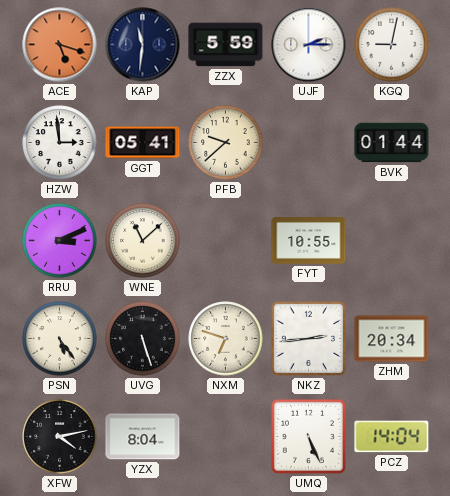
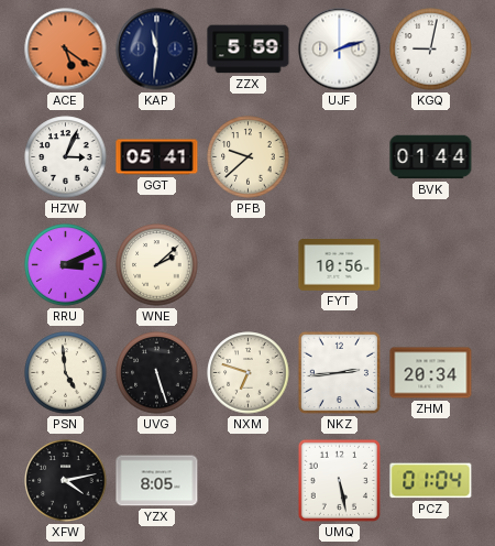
ACE: 5:18 -> 5:21 (66, 50)
UJF: 2:15 -> 2:12 (340, 50)
HZW: 2:59 -> 3:04 (66, 157)
WNE: 11:08 -> 2:08 (157, 265)
FYT: 10:55 -> 10:56 (340, 265)
PSN: 5:24 -> 4:59 (66, 373)
YZX: 8:04 -> 8:05 (157, 481)
UMQ: 5:26 -> 5:28 (339, 480)
PCZ: 14:04 -> 01:04 (431, 481)
